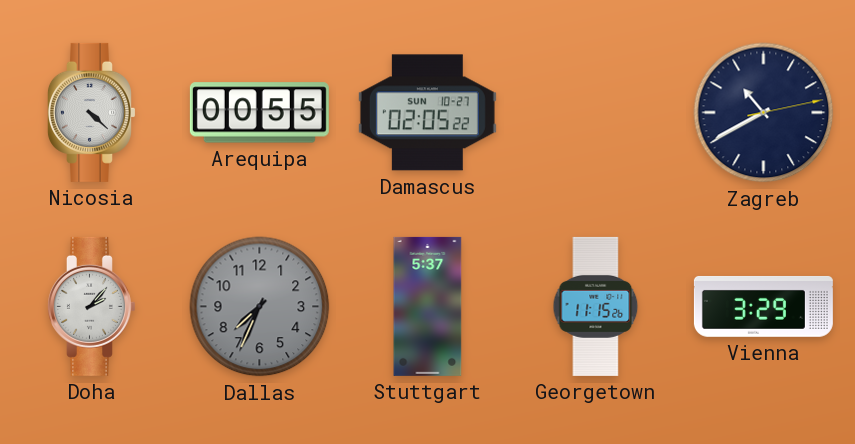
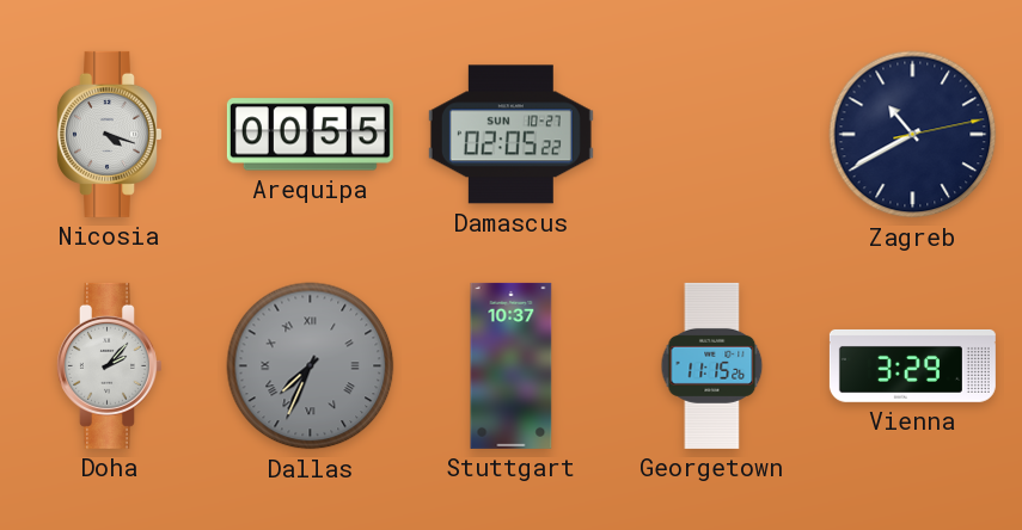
Nicosia: 4:22 -> 4:18 (110, 134)
Dallas numerals: Arabic -> Roman (311, 366)
Stuttgart: 5:37 -> 10:37 (512, 365)
